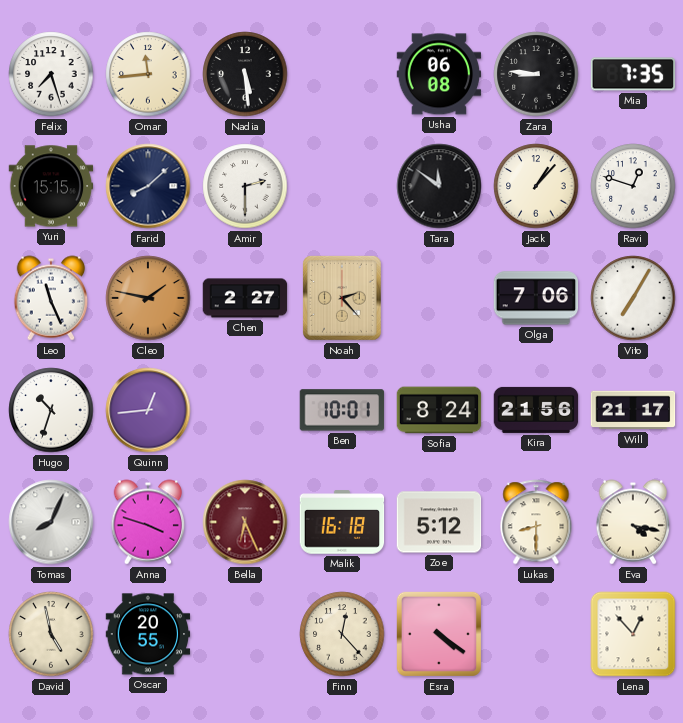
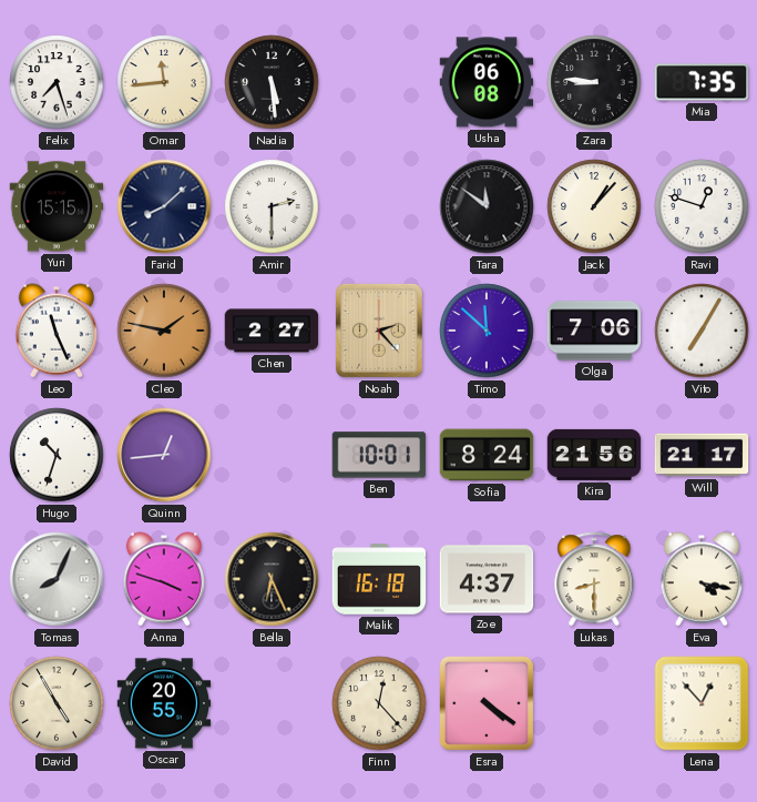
Timo: none -> 11:52 (487, 331)
Bella dial: burgundy -> black (272, 579)
Zoe: 5:12 -> 4:37 (487, 579)
David: 4:58 -> 4:55 (57, 703)
